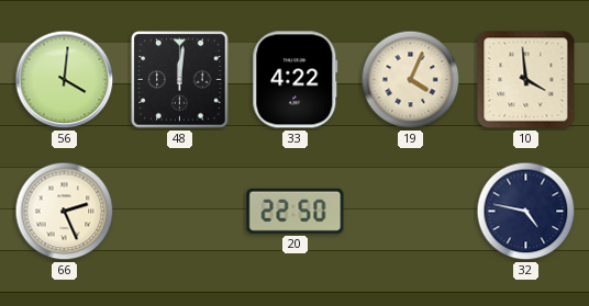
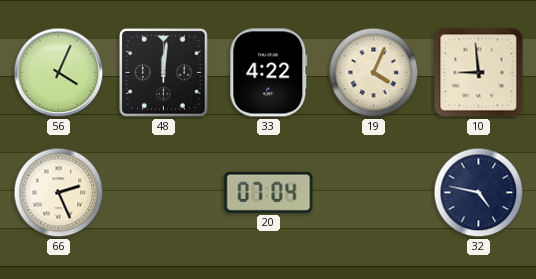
56: 4:01 -> 4:04 (59, 73)
10: 3:59 -> 8:59 (479, 73)
20: 22:50 -> 07:04 (269, 192)
